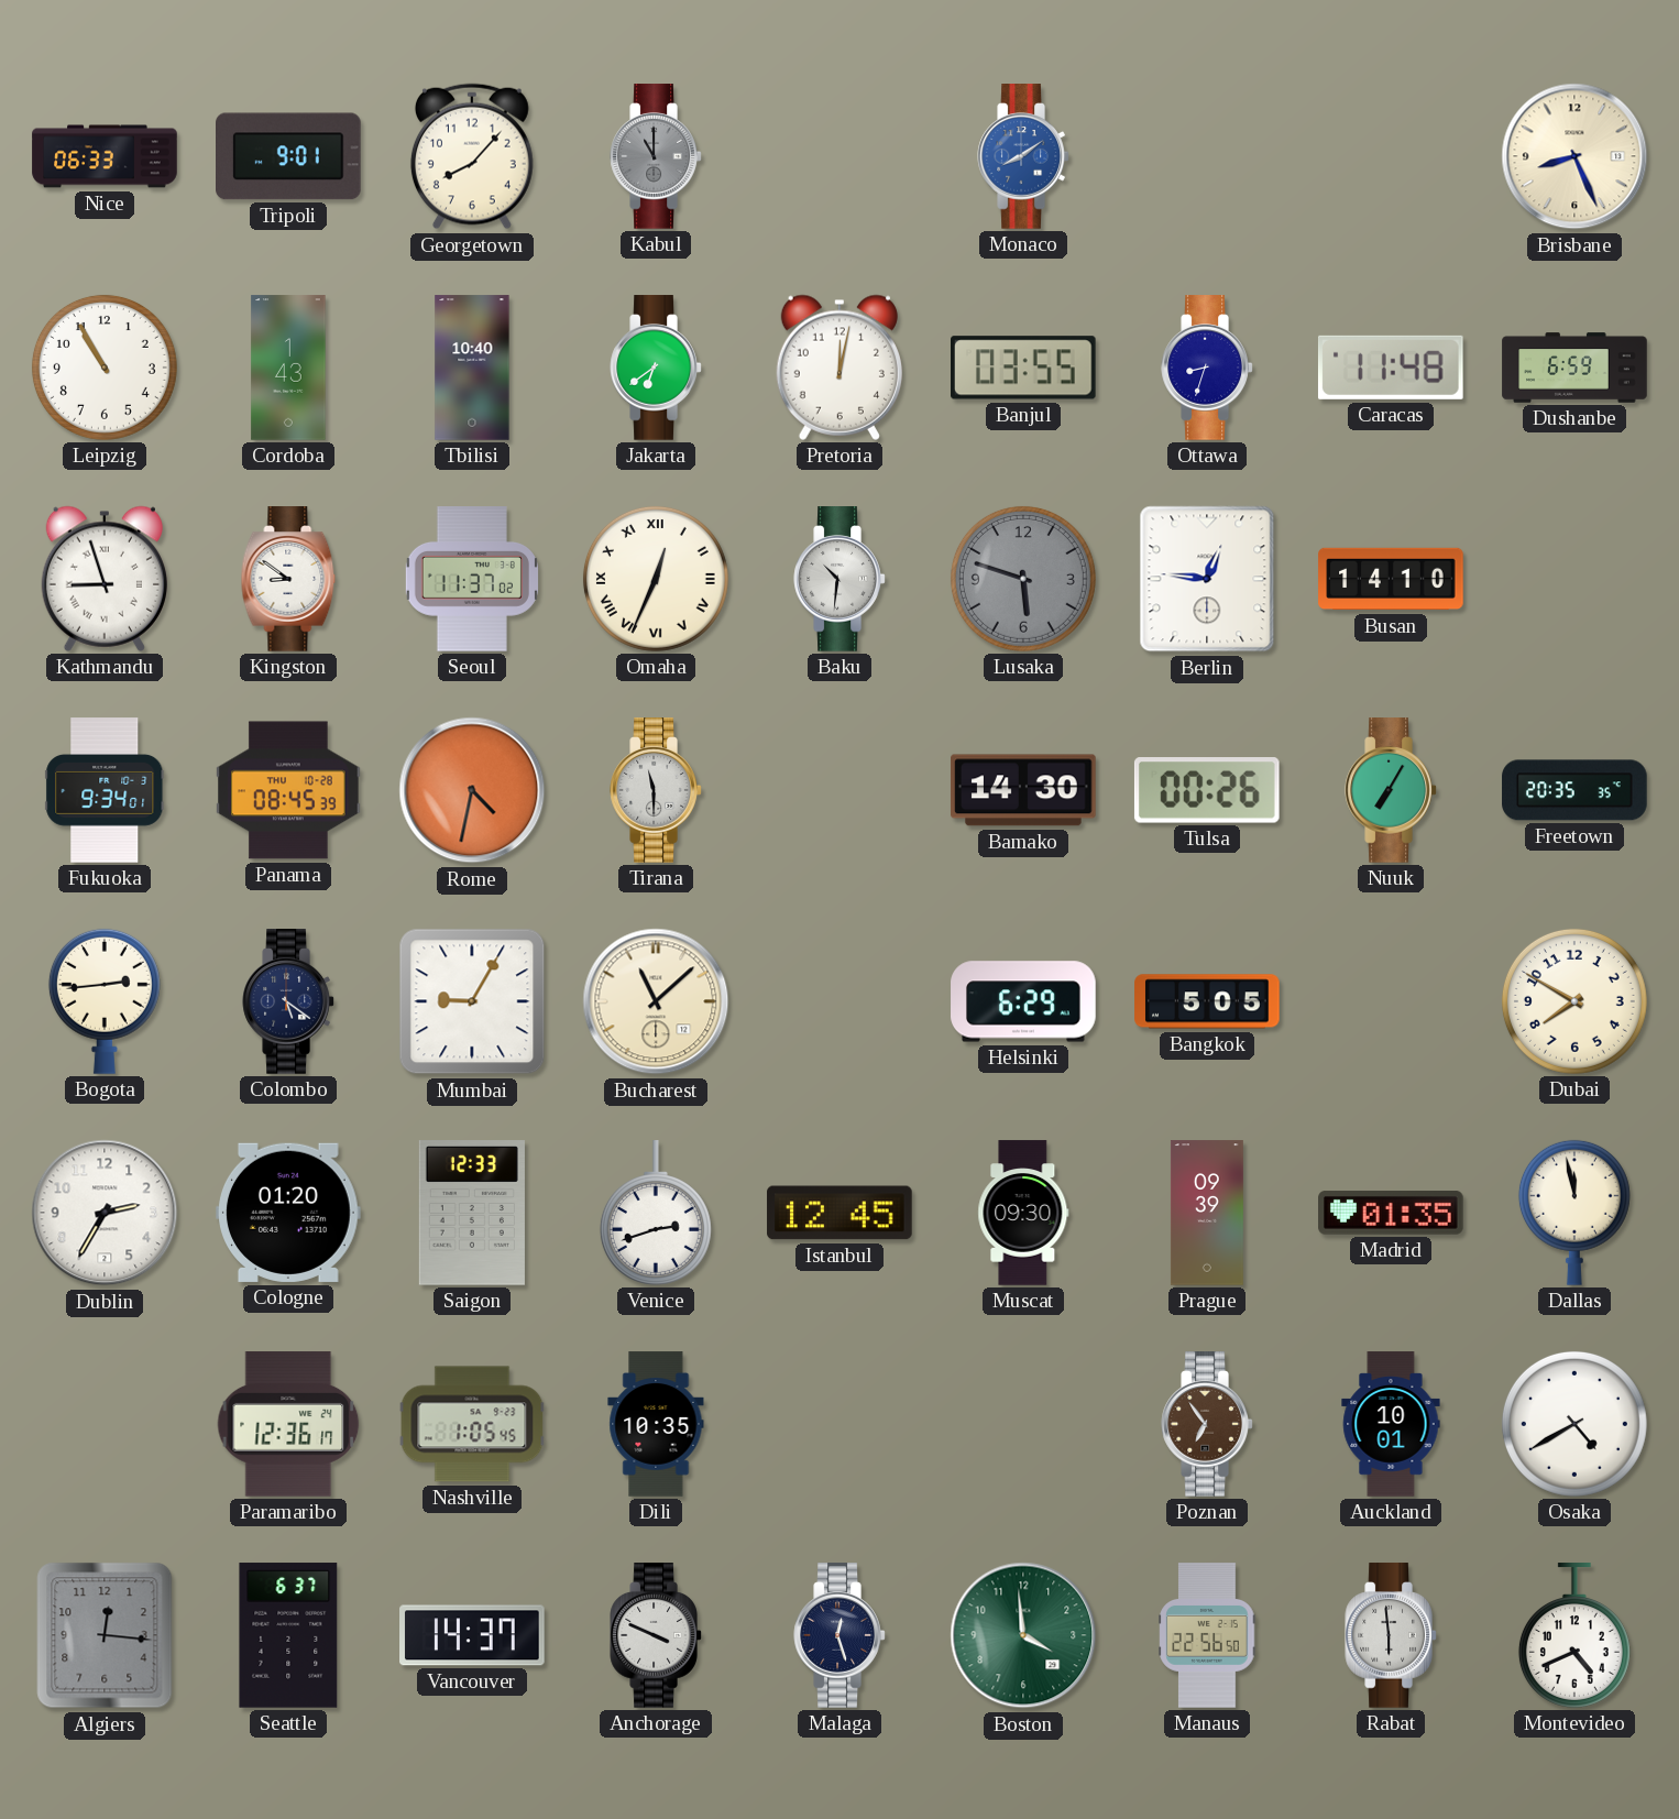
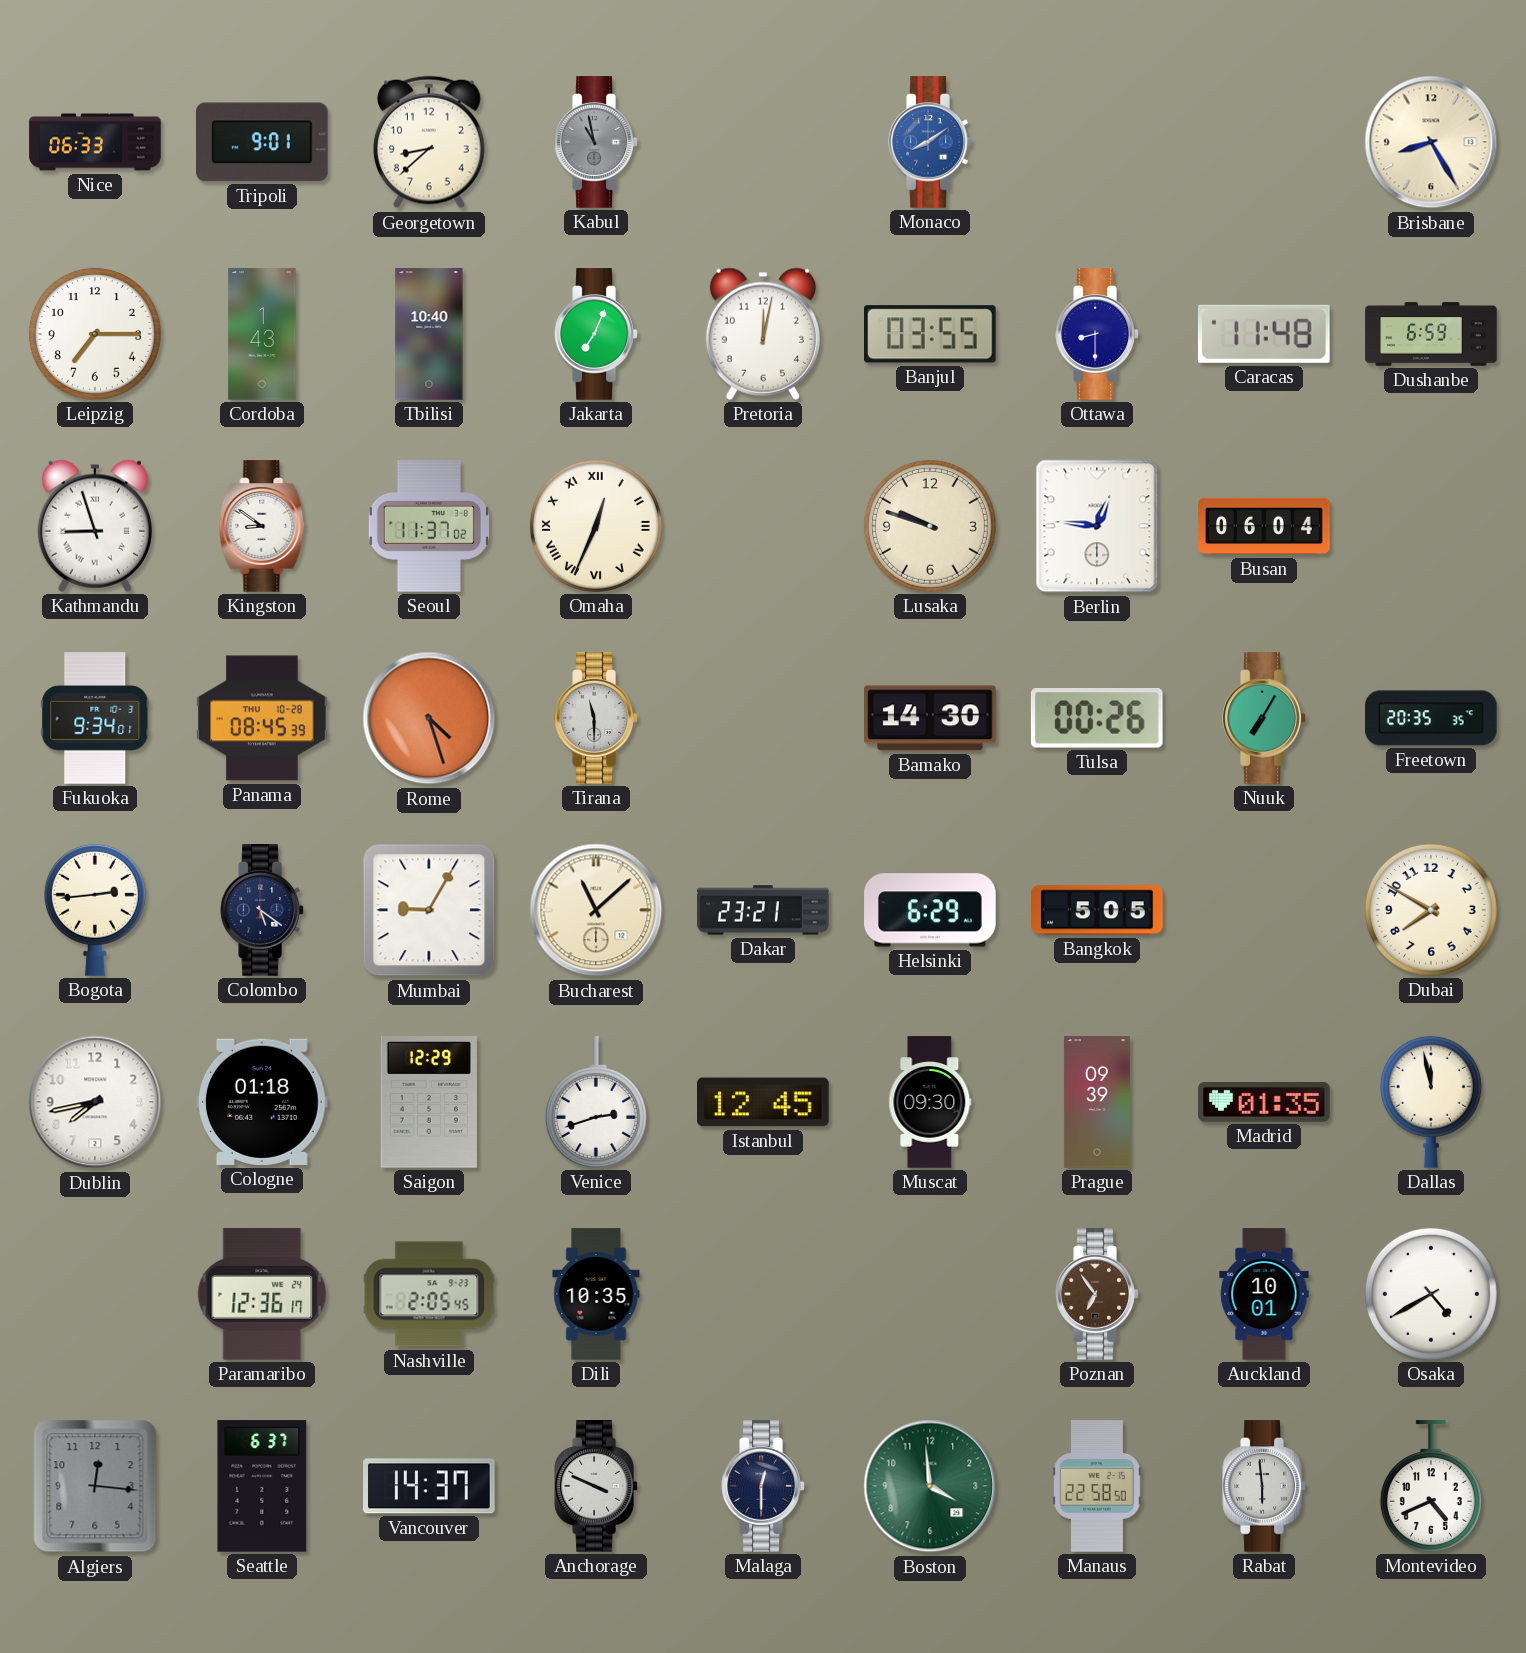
Georgetown: 8:07 -> 8:38 (429, 142)
Kabul: 11:00 -> 10:58 (596, 142)
Brisbane: 8:26 -> 8:25 (1431, 142)
Leipzig: 10:55 -> 7:15 (95, 334)
Jakarta: 6:39 -> 7:04 (596, 334)
Ottawa: 8:33 -> 8:30 (1097, 334)
Baku: 10:31 -> none (839, 579)
Lusaka: 5:48 -> 9:48 (930, 526)
Lusaka dial: grey -> cream (930, 526)
Busan: 14:10 -> 06:04 (1264, 526)
Rome: 4:32 -> 4:27 (429, 718)
Dakar: none -> 23:21 (763, 910)
Dublin: 2:35 -> 7:43 (95, 1102)
Cologne: 01:20 -> 01:18 (263, 1102)
Saigon: 12:33 -> 12:29 (429, 1102)
Nashville: 1:05 -> 2:05 (429, 1294)
Malaga: 12:27 -> 12:30 (763, 1486)
Manaus: 22:56 -> 22:58 (1097, 1486)
